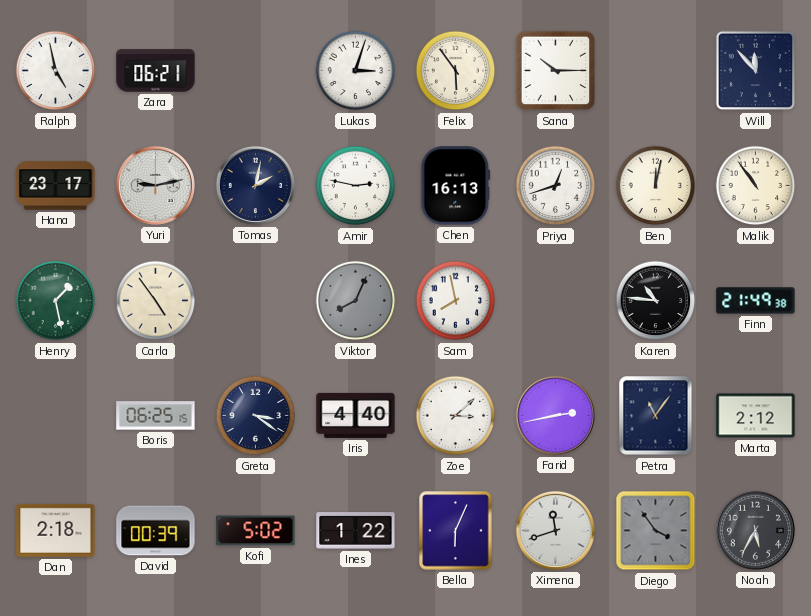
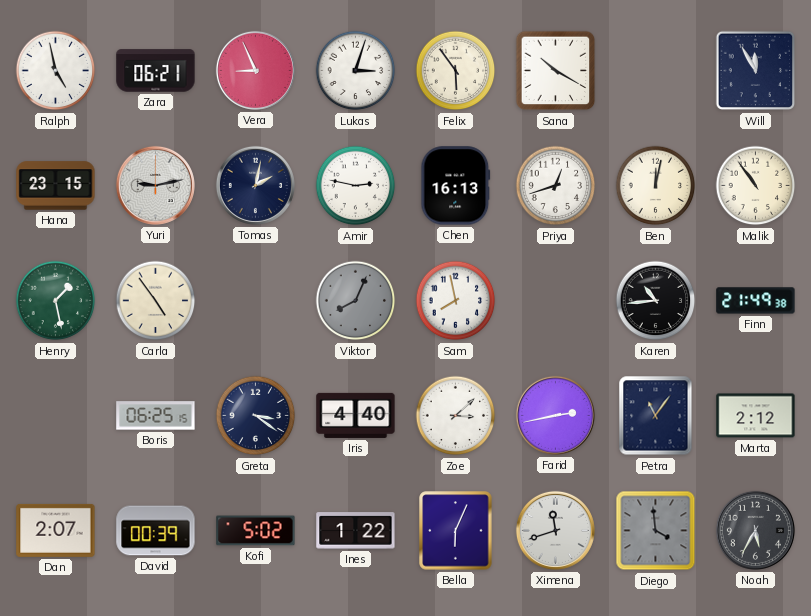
Vera: none -> 8:56 (255, 70)
Sana: 10:15 -> 10:20 (556, 71)
Will: 11:53 -> 11:55 (756, 71)
Hana: 23:17 -> 23:15 (56, 186)
Karen: 10:46 -> 10:44 (656, 301)
Dan: 2:18 -> 2:07 (56, 530)
Diego: 3:54 -> 3:59 (656, 531)
